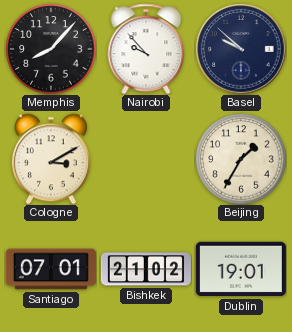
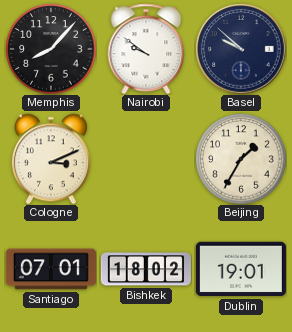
Nairobi: 9:53 -> 9:51 (146, 49)
Cologne: 3:10 -> 3:11 (51, 159)
Bishkek: 21:02 -> 18:02 (146, 269)
